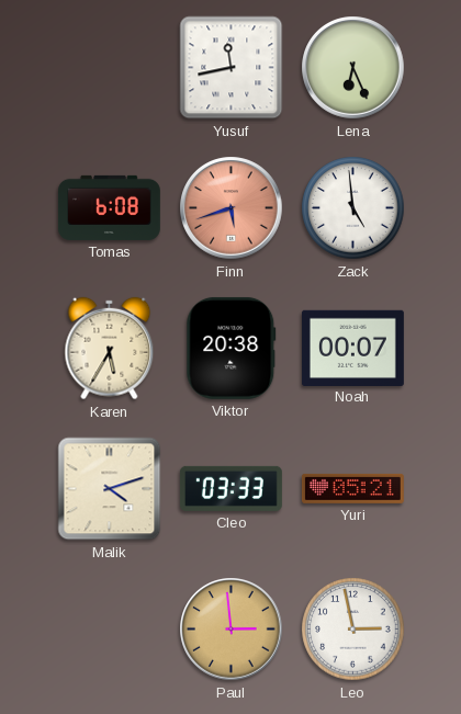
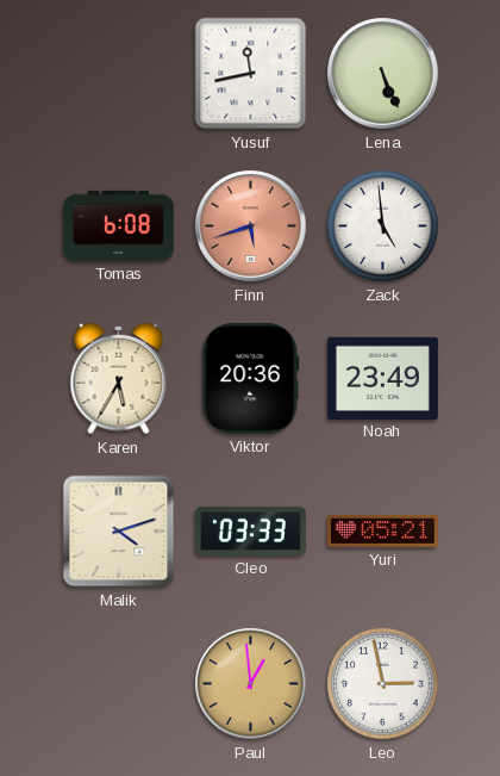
Lena: 6:26 -> 5:26 (383, 74)
Viktor: 20:38 -> 20:36 (251, 378)
Noah: 00:07 -> 23:49 (382, 378)
Paul: 2:59 -> 12:59 (251, 684)
